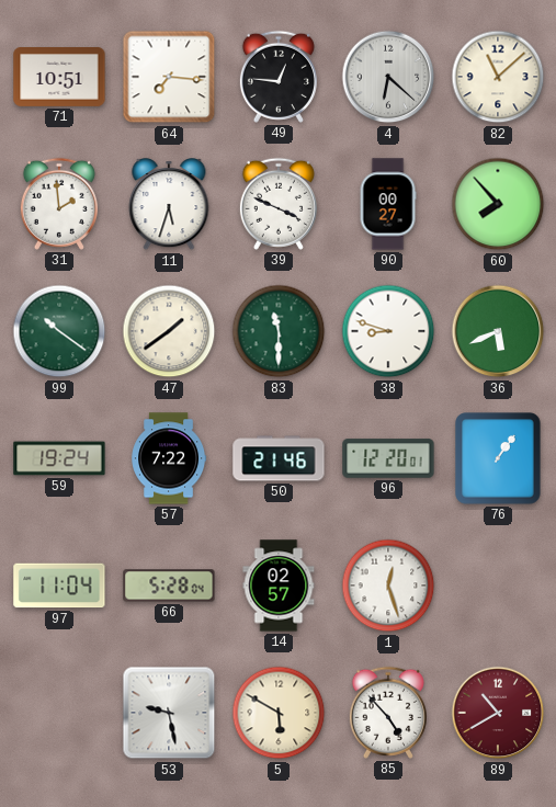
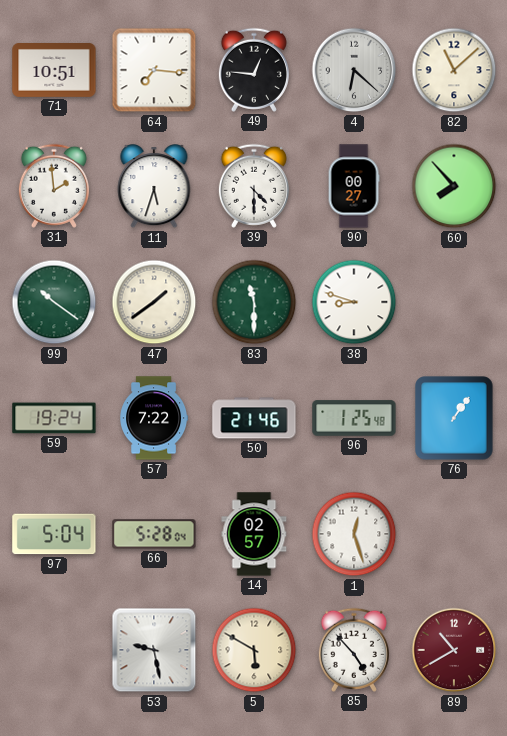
39: 3:49 -> 4:30 (254, 186)
36: 5:41 -> none (498, 331)
96: 12:20 -> 1:25 (354, 418)
97: 11:04 -> 5:04 (54, 534)
